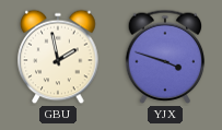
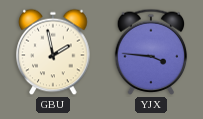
YJX: 3:48 -> 3:46 (151, 52)
